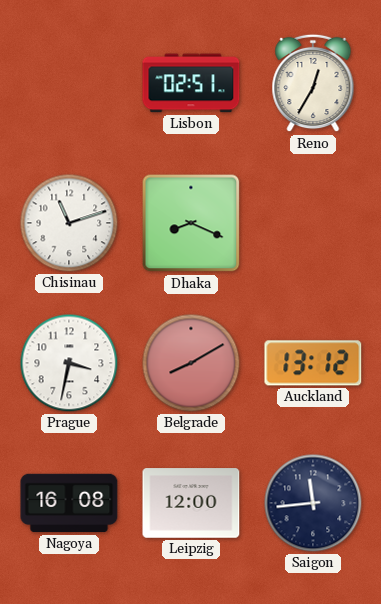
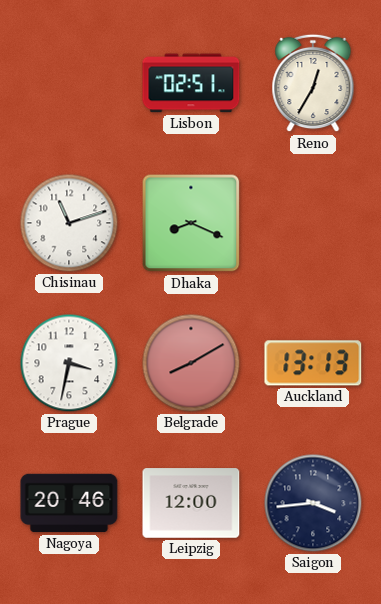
Auckland: 13:12 -> 13:13 (313, 363)
Nagoya: 16:08 -> 20:46 (69, 503)
Saigon: 11:44 -> 3:44 (313, 503)
